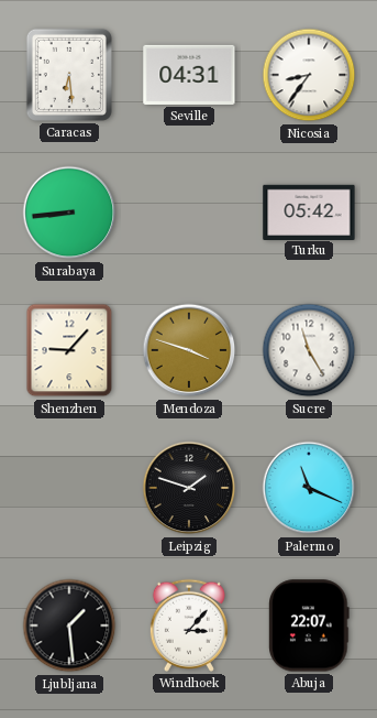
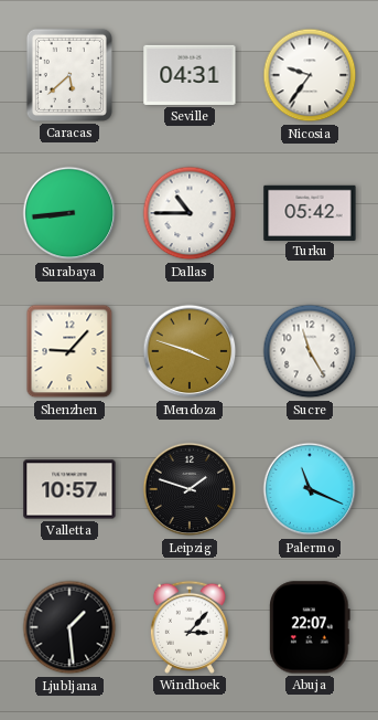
Caracas: 6:29 -> 5:38 (69, 75)
Nicosia: 8:36 -> 9:36 (310, 75)
Dallas: none -> 10:45 (190, 213)
Valletta: none -> 10:57 (69, 489)
